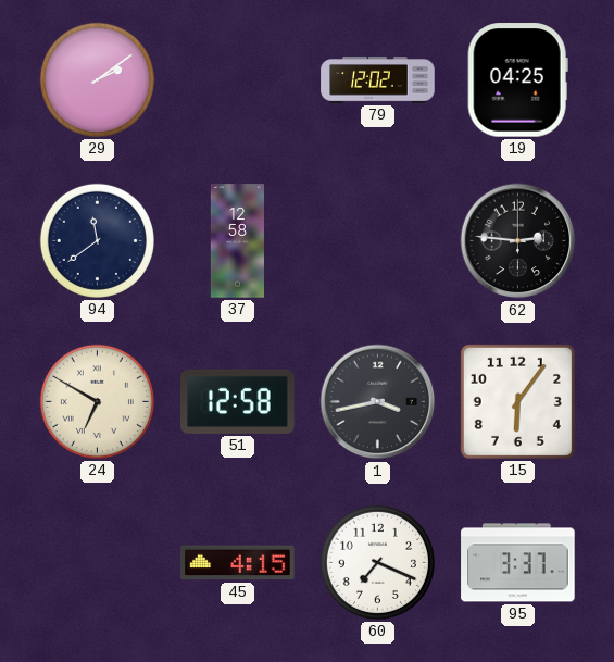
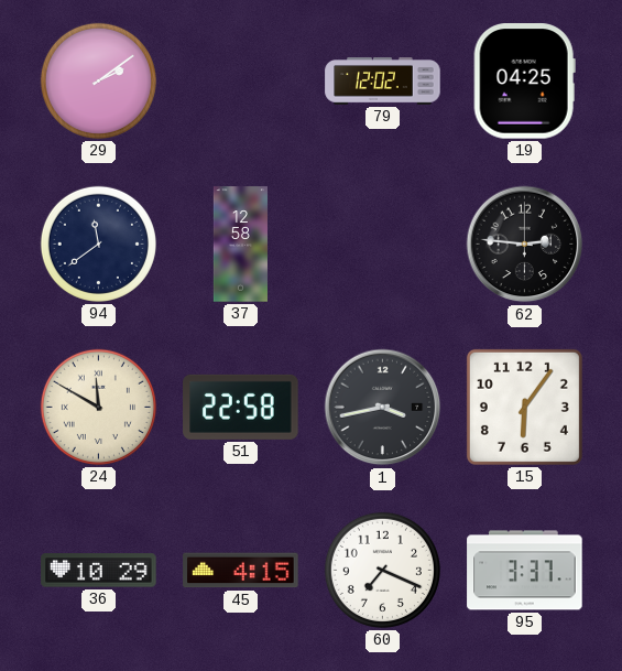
24: 6:50 -> 11:50 (98, 407)
51: 12:58 -> 22:58 (241, 407)
36: none -> 10:29 (99, 571)
